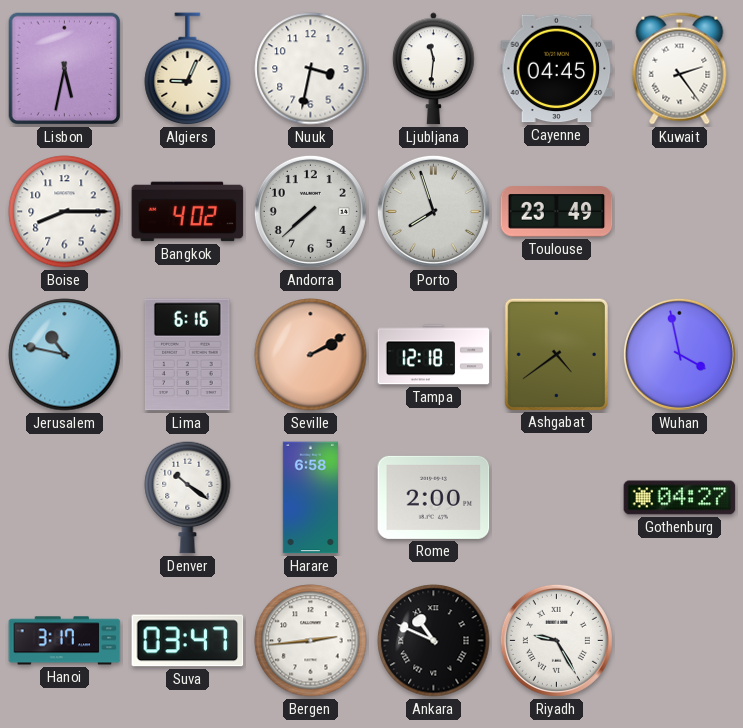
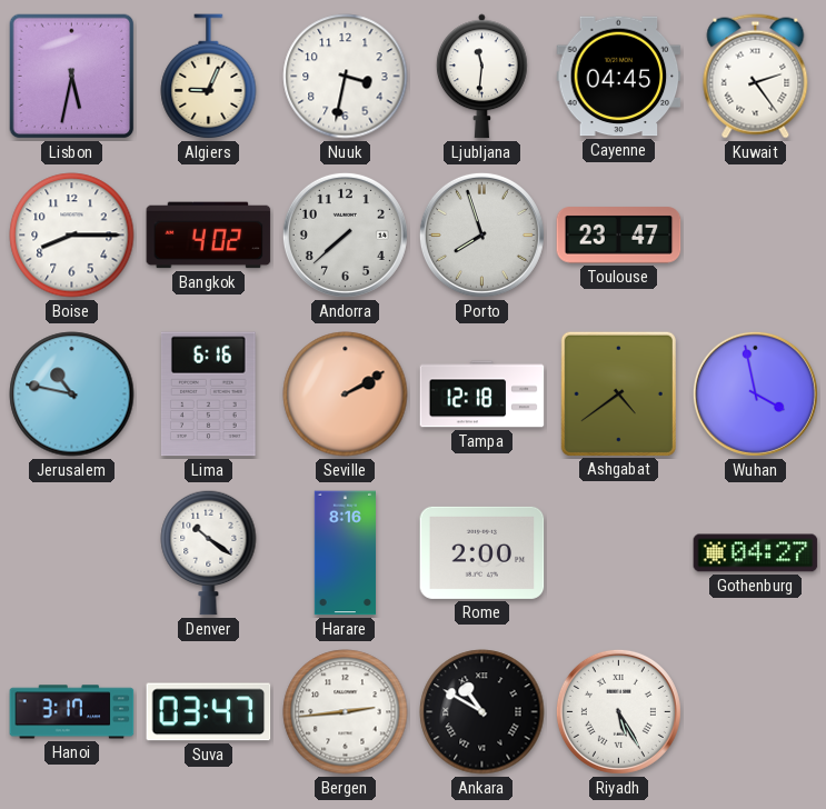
Toulouse: 23:49 -> 23:47 (619, 236)
Harare: 6:58 -> 8:16 (345, 553)
Ankara: 10:49 -> 10:50 (482, 712)
Riyadh: 9:25 -> 5:25 (618, 711)
